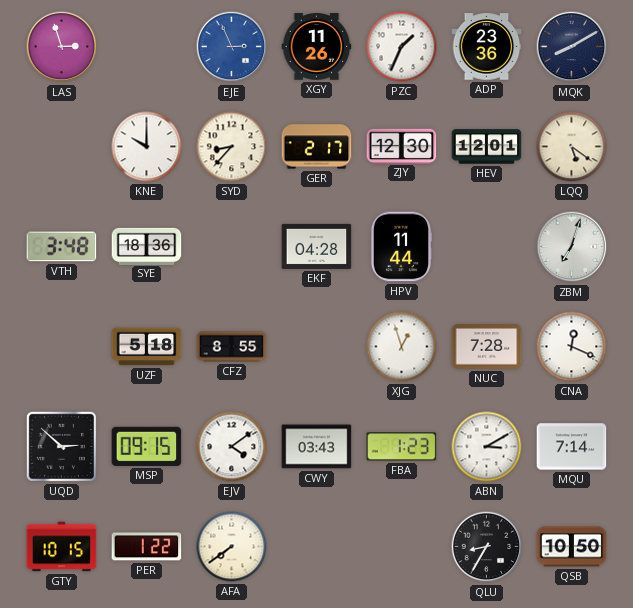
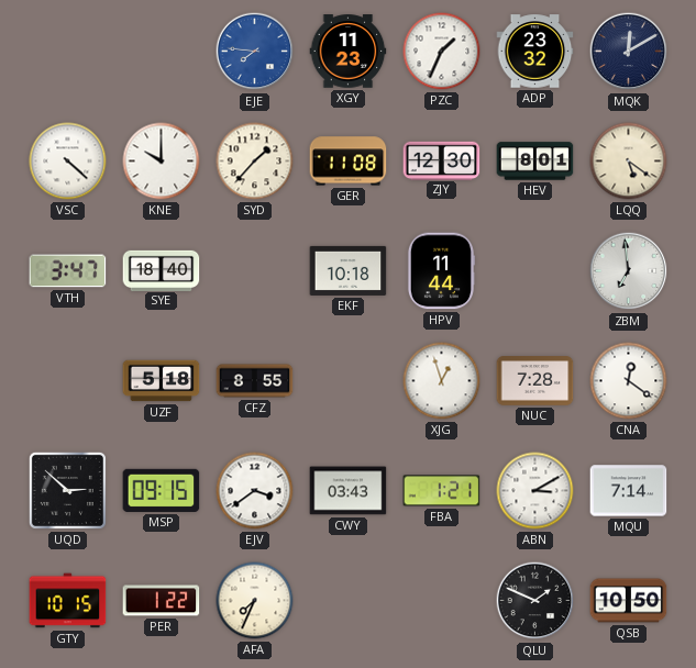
LAS: 2:57 -> none (62, 47)
EJE: 2:56 -> 7:46 (255, 52)
XGY: 11:26 -> 11:23 (349, 52)
ADP: 23:36 -> 23:32 (535, 52)
MQK: 8:10 -> 12:10 (629, 52)
VSC: none -> 4:22 (68, 162)
SYD: 8:37 -> 1:37 (255, 162)
GER: 2:17 -> 11:08 (349, 162)
HEV: 12:01 -> 8:01 (535, 162)
VTH: 3:48 -> 3:47 (68, 271)
SYE: 18:36 -> 18:40 (162, 270)
EKF: 04:28 -> 10:18 (349, 270)
ZBM: 7:03 -> 6:59 (629, 271)
CNA: 12:19 -> 12:21 (629, 381)
EJV: 4:09 -> 3:39 (255, 491)
FBA: 1:23 -> 1:21 (442, 491)
AFA: 7:39 -> 7:34 (255, 601)
QLU: 8:35 -> 1:49 (535, 601)
